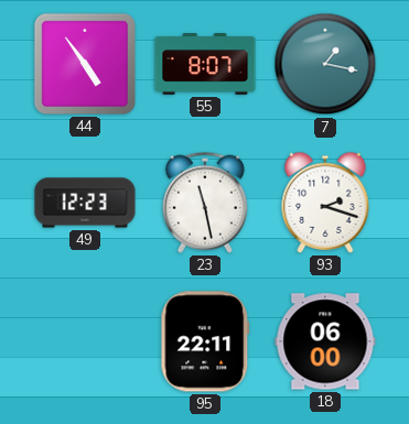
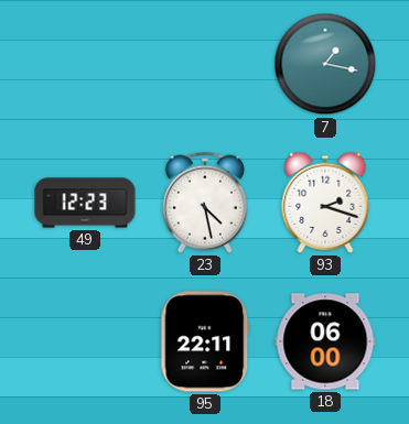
44: 4:54 -> none (85, 64)
55: 8:07 -> none (205, 64)
23: 11:28 -> 4:28 (205, 203)
